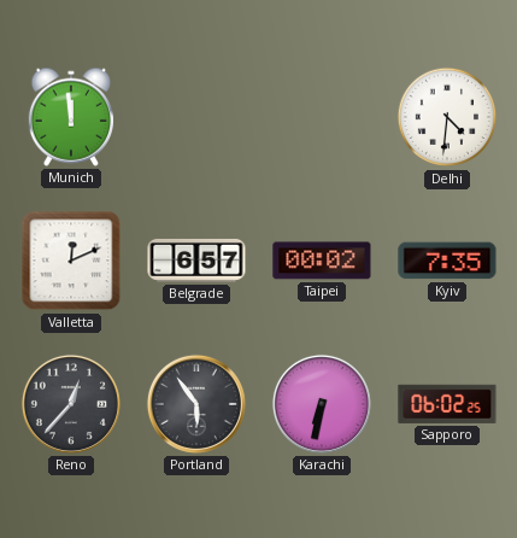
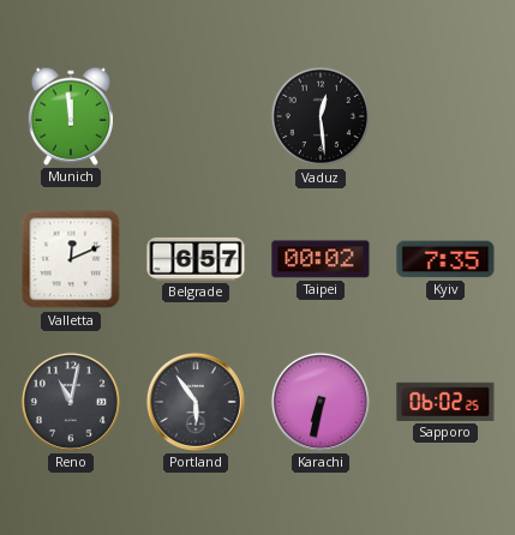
Vaduz: none -> 12:29 (321, 116)
Delhi: 4:31 -> none (447, 117)
Reno: 12:37 -> 11:02 (71, 402)
